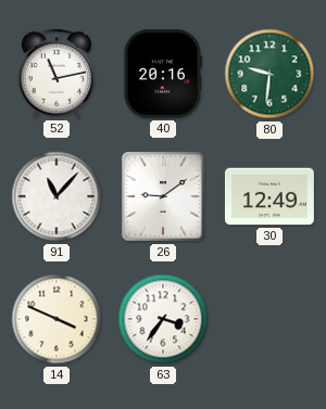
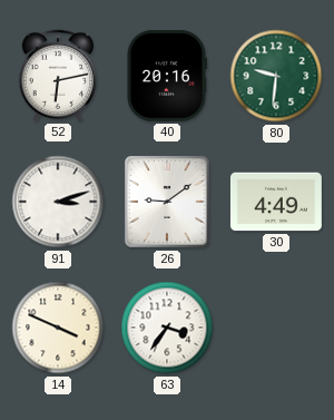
52: 11:13 -> 6:13 (57, 76)
91: 11:07 -> 3:12 (58, 202)
30: 12:49 -> 4:49 (276, 202)
